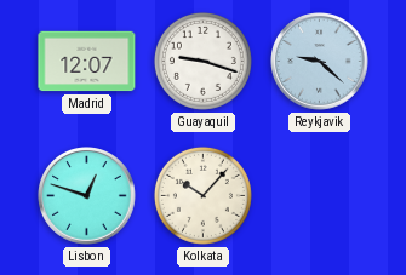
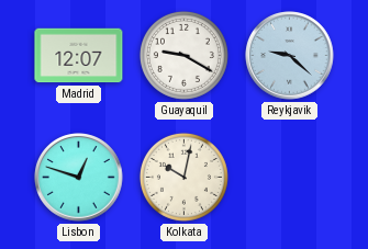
Guayaquil: 9:18 -> 9:20 (183, 55)
Kolkata: 10:07 -> 10:02 (183, 177)
